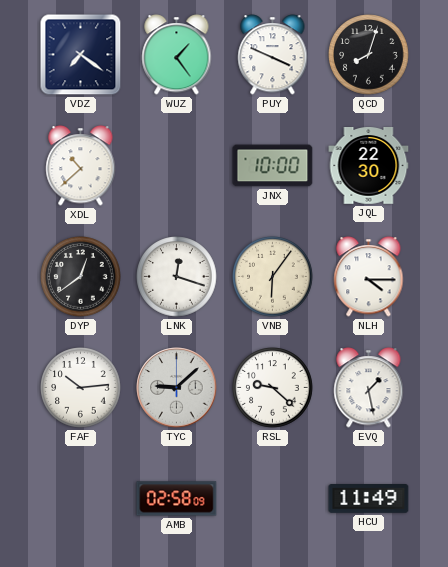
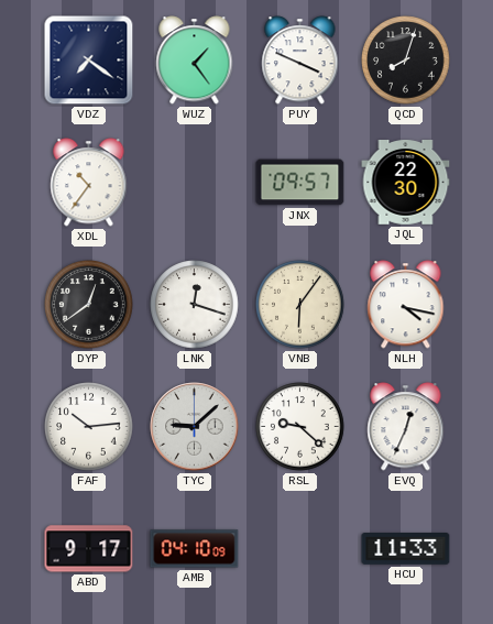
XDL: 10:38 -> 10:36 (89, 183)
JNX: 10:00 -> 09:57 (300, 183)
NLH: 4:15 -> 4:17 (406, 305)
EVQ: 1:28 -> 12:34 (406, 427)
ABD: none -> 9:17 (89, 549)
AMB: 02:58 -> 04:10 (195, 549)
HCU: 11:49 -> 11:33 (406, 549)
